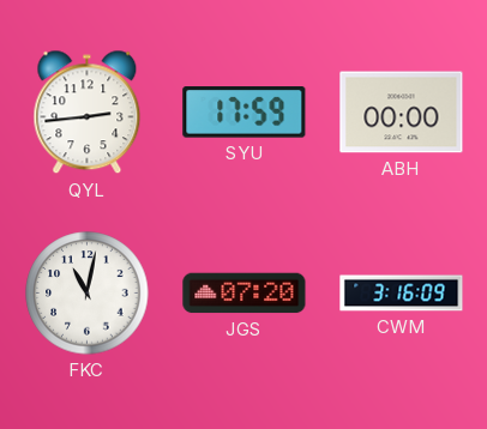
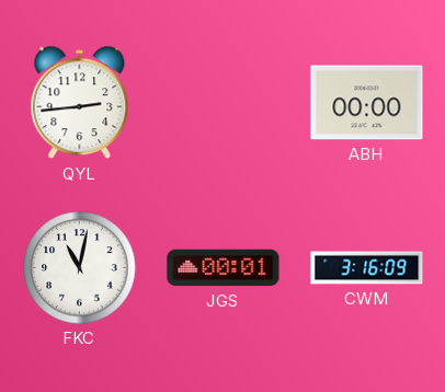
SYU: 17:59 -> none (245, 113)
JGS: 07:20 -> 00:01 (224, 268)
